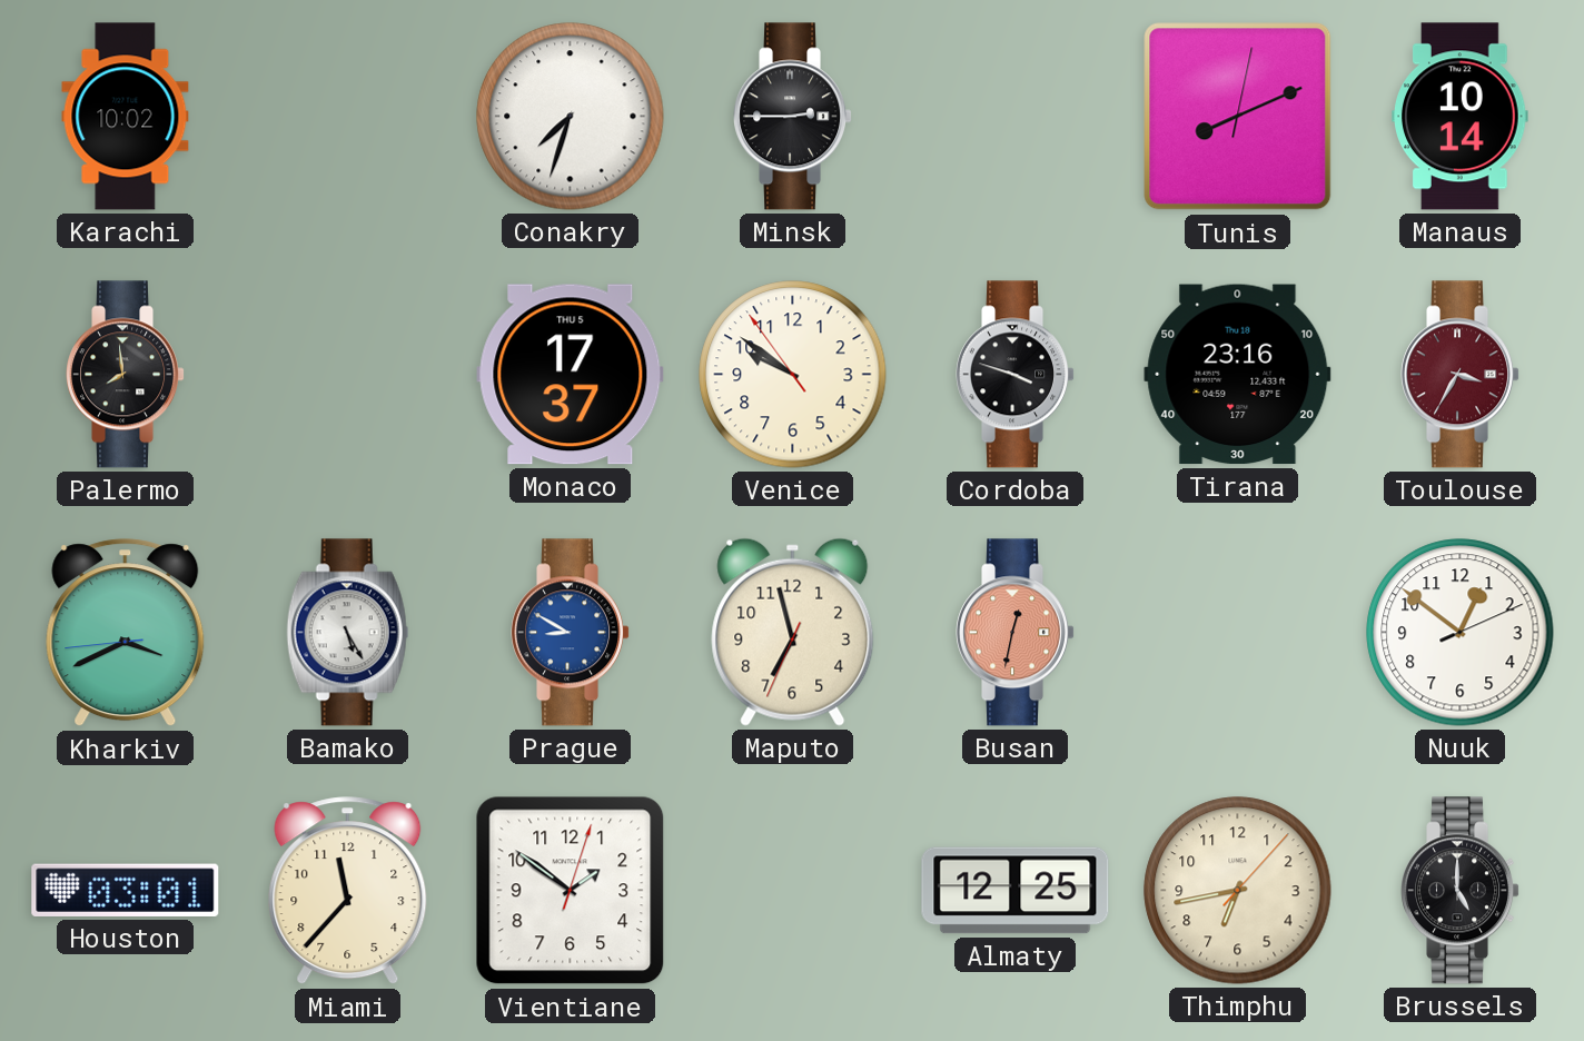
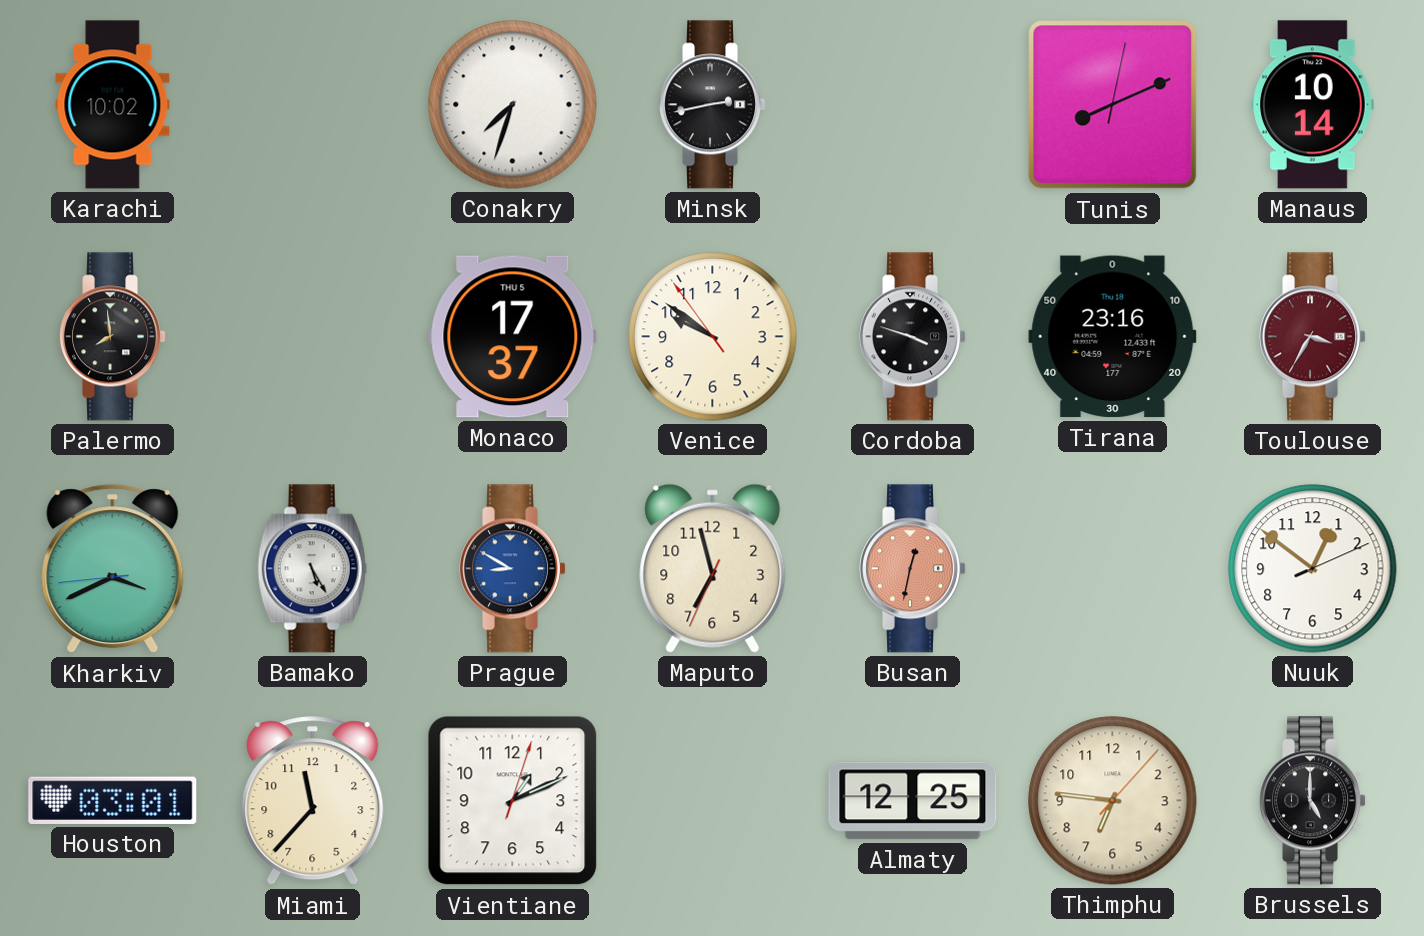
Minsk: 2:45 -> 2:43 (713, 105)
Vientiane: 1:51 -> 1:11 (513, 801)
Thimphu: 6:43 -> 6:46 (1113, 801)
